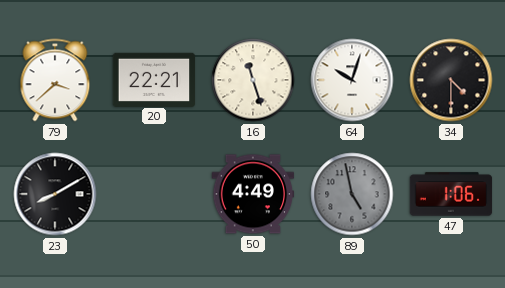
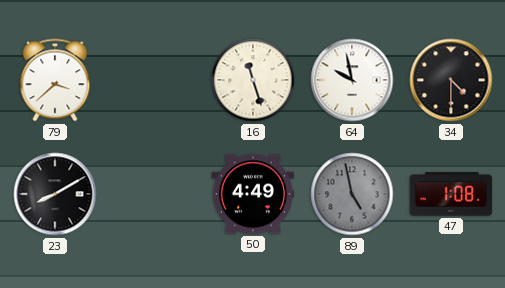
20: 22:21 -> none (154, 79)
64: 10:03 -> 9:58 (352, 80)
47: 1:06 -> 1:08 (451, 194)
